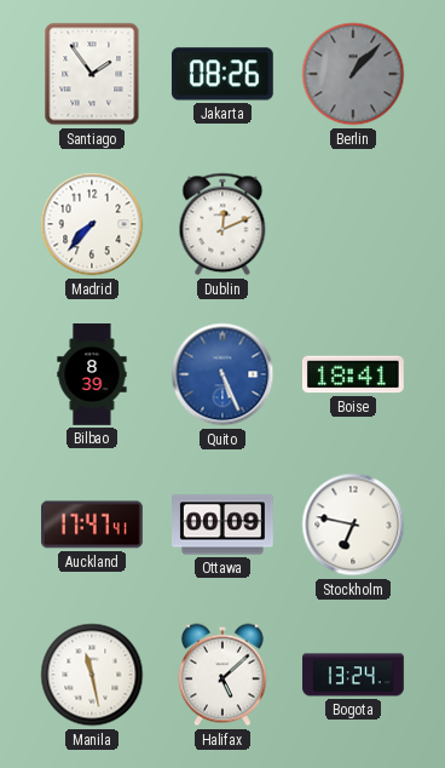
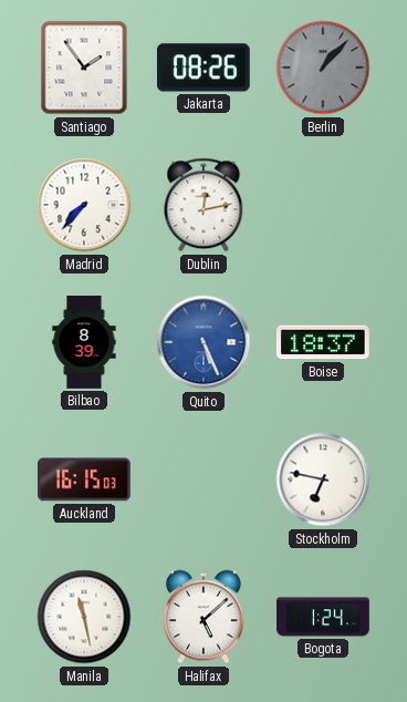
Dublin: 12:11 -> 12:13 (203, 205)
Boise: 18:41 -> 18:37 (323, 342)
Auckland: 17:47 -> 16:15 (85, 479)
Ottawa: 00:09 -> none (224, 525)
Bogota: 13:24 -> 1:24 (323, 617)
